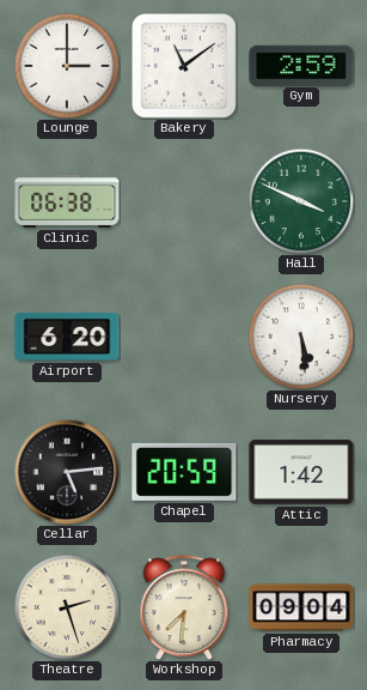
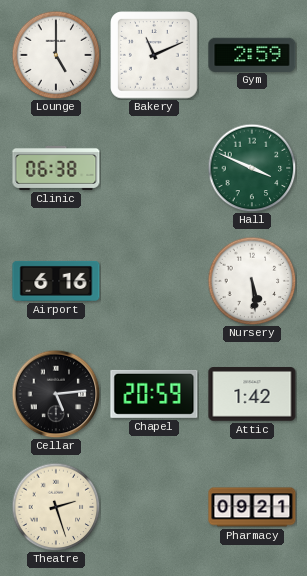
Lounge: 3:00 -> 5:00 (56, 55)
Bakery: 11:09 -> 11:11 (155, 56)
Airport: 6:20 -> 6:16 (56, 281)
Workshop: 7:31 -> none (184, 607)
Pharmacy: 09:04 -> 09:21 (252, 507)
